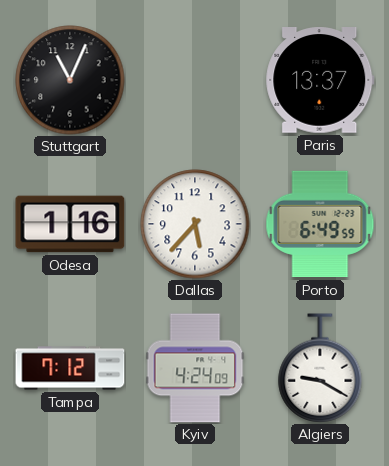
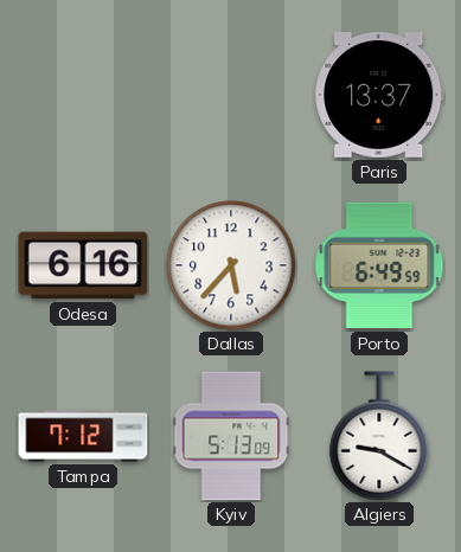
Stuttgart: 11:04 -> none (70, 80)
Odesa: 1:16 -> 6:16 (83, 265)
Kyiv: 4:24 -> 5:13 (231, 436)
